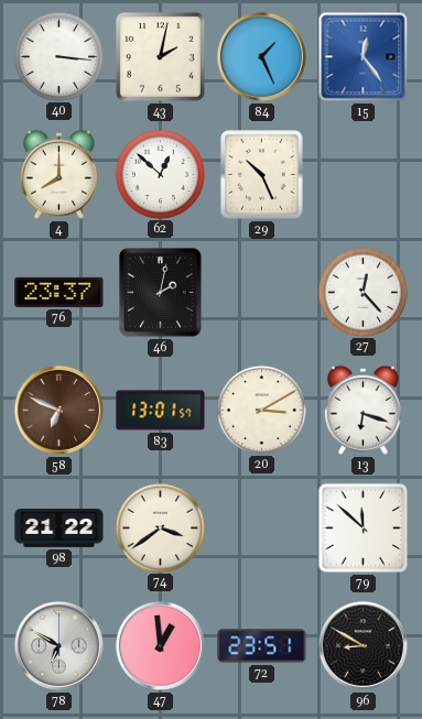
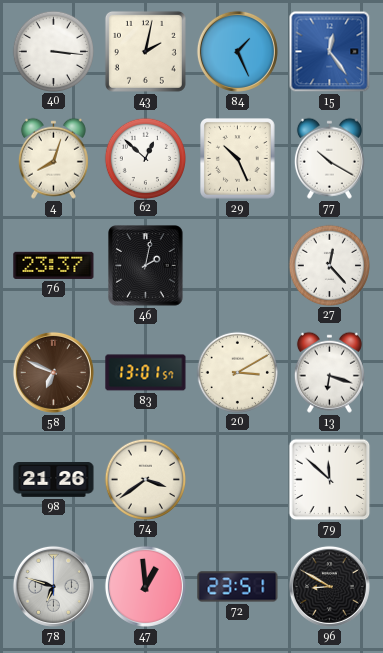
4: 8:00 -> 8:03 (53, 158)
77: none -> 10:20 (329, 158)
98: 21:22 -> 21:26 (54, 480)
78: 6:50 -> 6:48 (53, 586)
